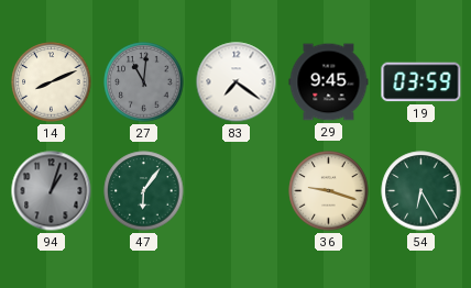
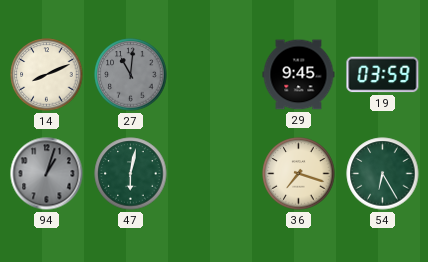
83: 7:21 -> none (237, 82)
47: 6:06 -> 6:02 (131, 174)
36: 9:18 -> 7:18 (299, 174)
